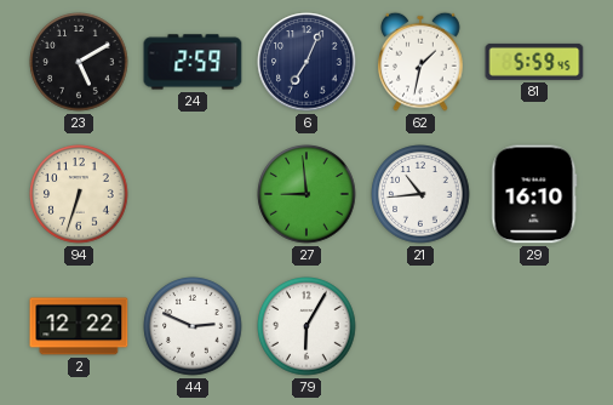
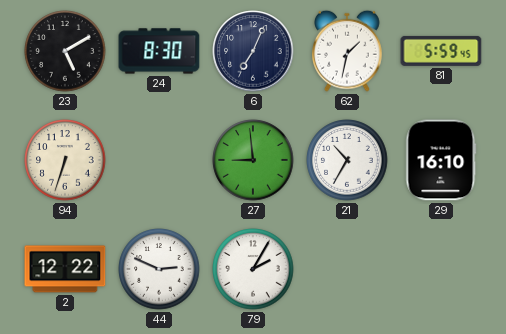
24: 2:59 -> 8:30 (159, 51)
21: 10:44 -> 10:35 (347, 160)
79: 6:05 -> 2:05 (253, 269)
